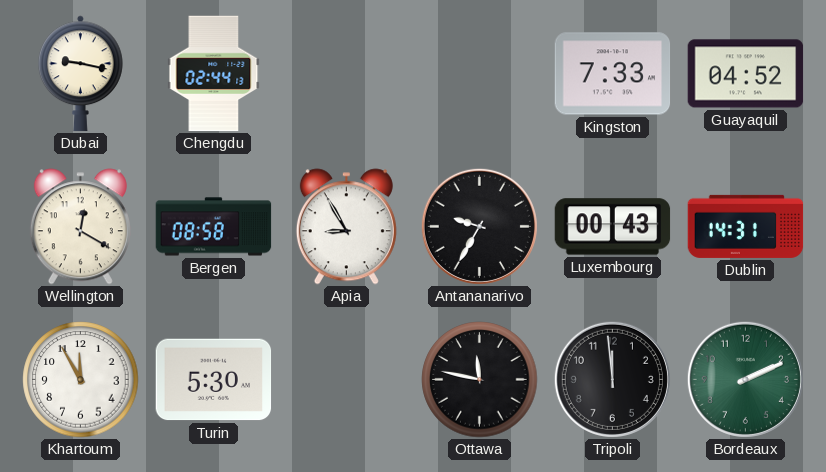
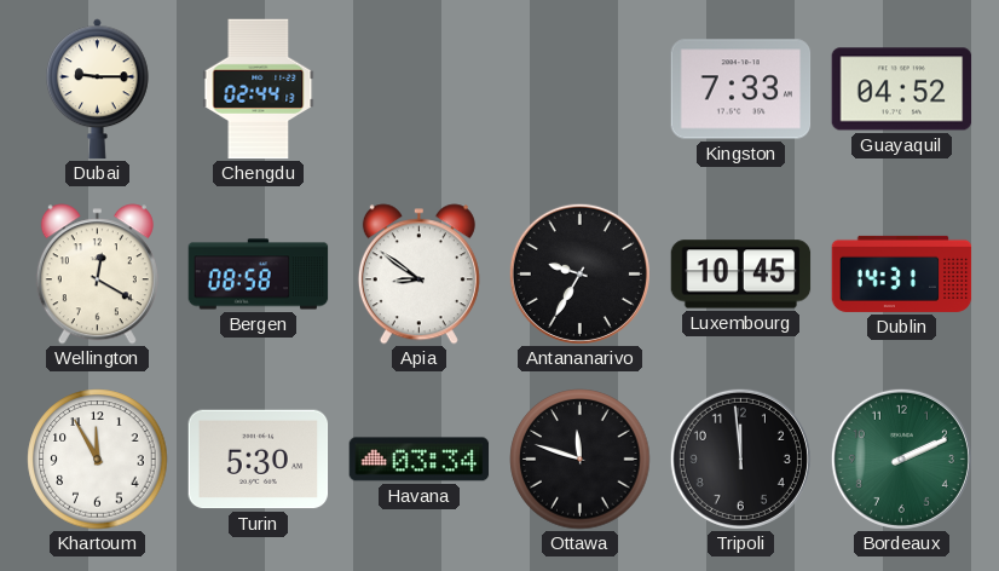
Dubai: 9:17 -> 9:15 (98, 90)
Apia: 8:55 -> 8:51 (418, 275)
Luxembourg: 00:43 -> 10:45 (741, 275)
Havana: none -> 03:34 (420, 460)
Ottawa: 11:47 -> 11:48 (581, 460)
